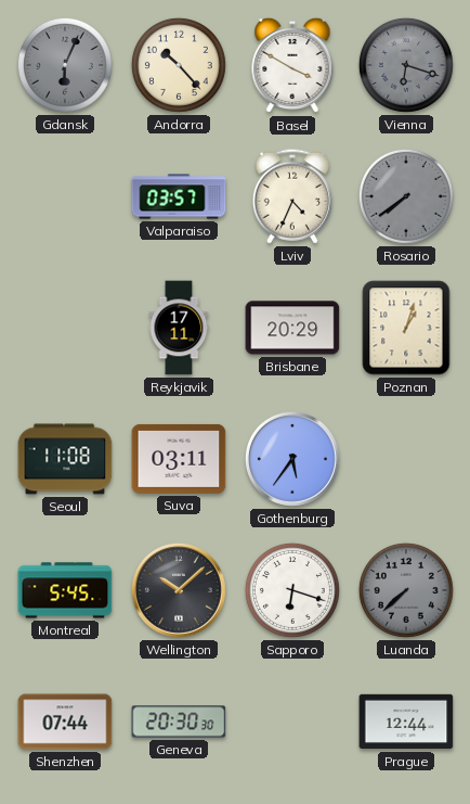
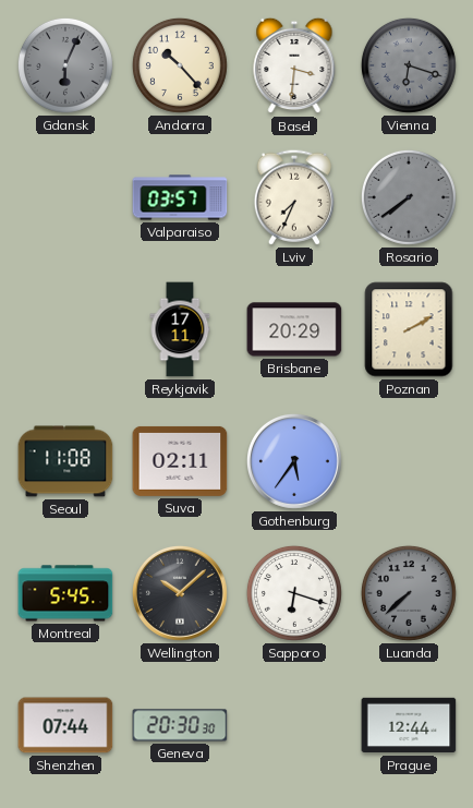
Basel: 3:50 -> 3:31 (294, 65)
Lviv: 4:34 -> 7:34 (294, 197)
Poznan: 1:03 -> 2:10 (409, 329)
Suva: 03:11 -> 02:11 (180, 461)
